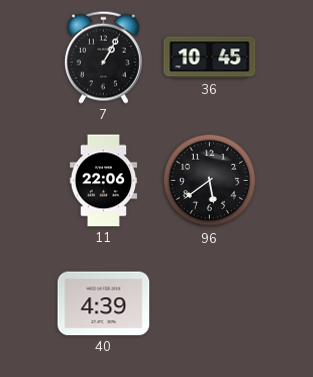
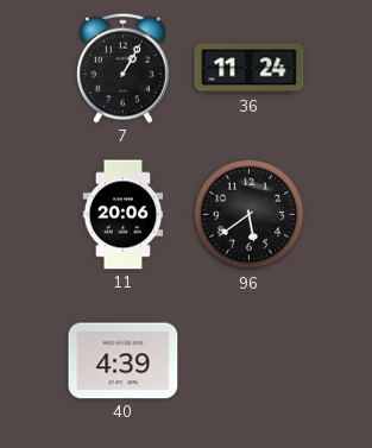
36: 10:45 -> 11:24 (250, 69)
11: 22:06 -> 20:06 (124, 215)
